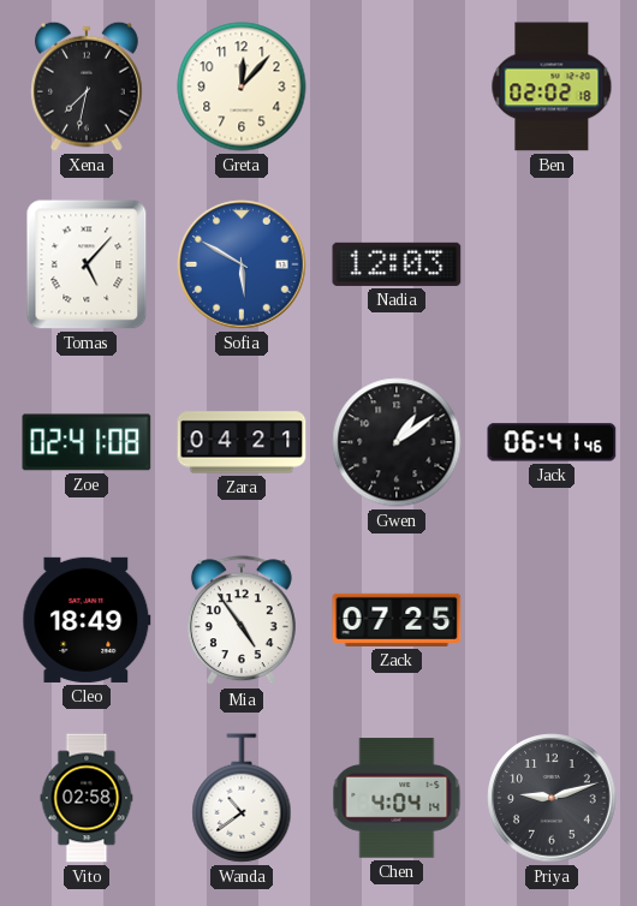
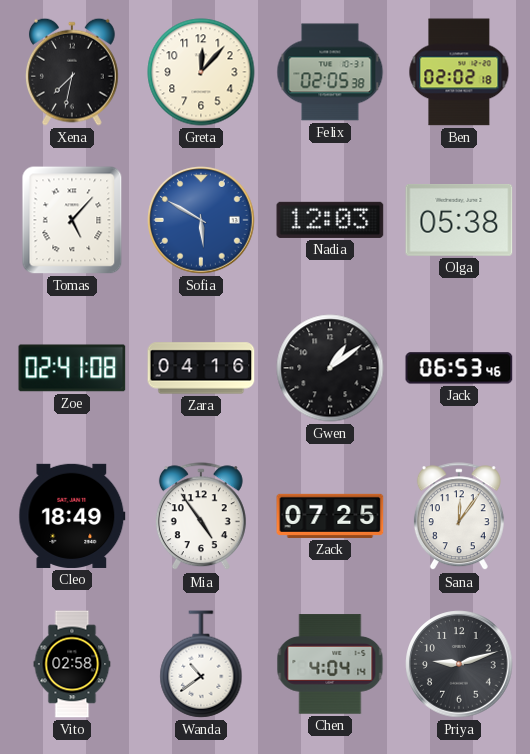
Felix: none -> 02:05 (330, 72)
Olga: none -> 05:38 (459, 221)
Zara: 04:21 -> 04:16 (201, 368)
Jack: 06:41 -> 06:53 (459, 368)
Sana: none -> 12:06 (459, 517)
